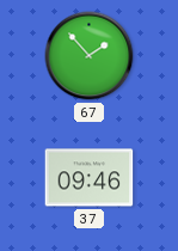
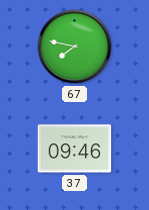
67: 1:53 -> 7:47 (75, 47)
